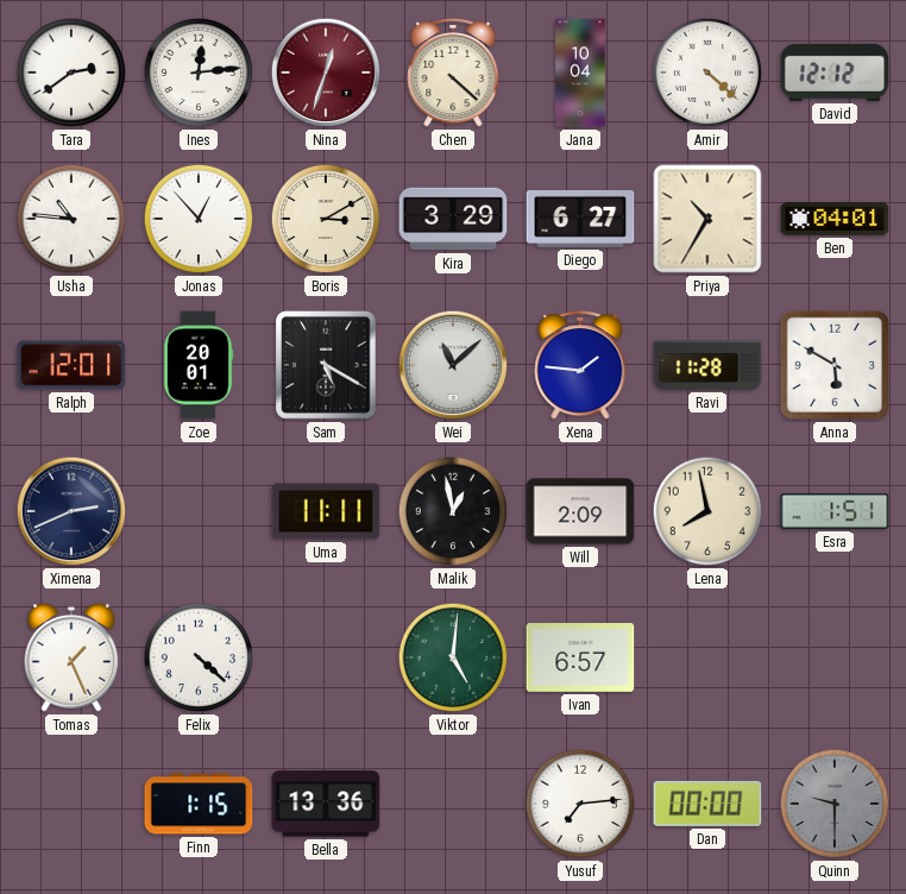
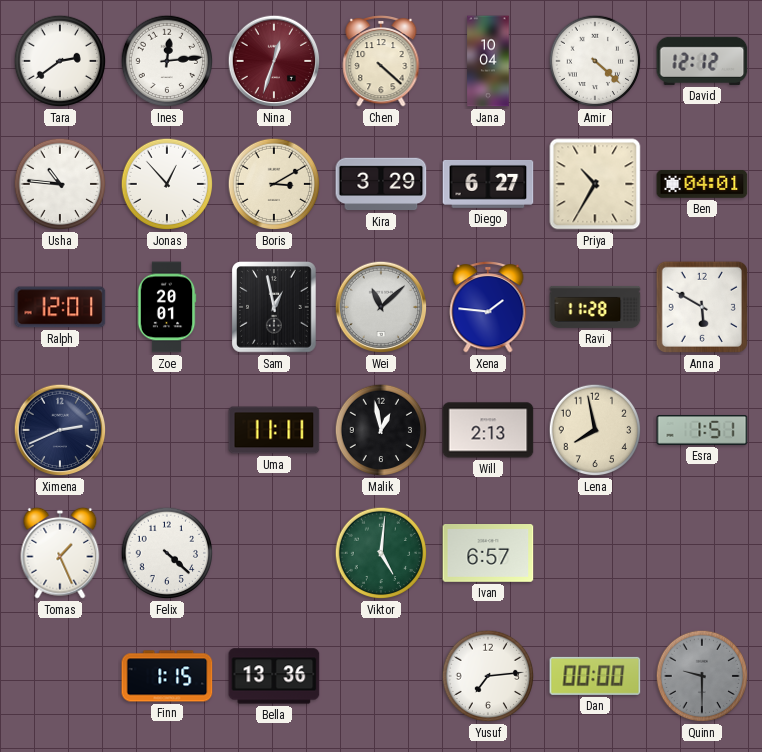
Sam: 5:20 -> 12:58 (275, 307)
Will: 2:09 -> 2:13 (488, 430)
